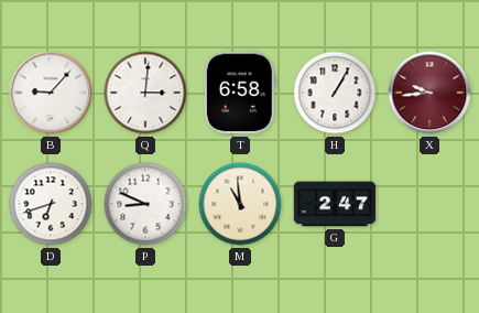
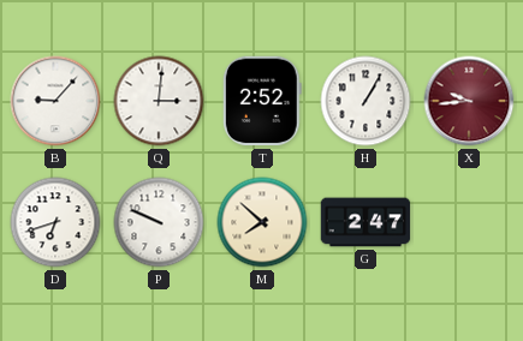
T: 6:58 -> 2:52 (262, 101)
P: 8:49 -> 9:49 (159, 222)
M: 10:59 -> 7:52 (262, 222)
